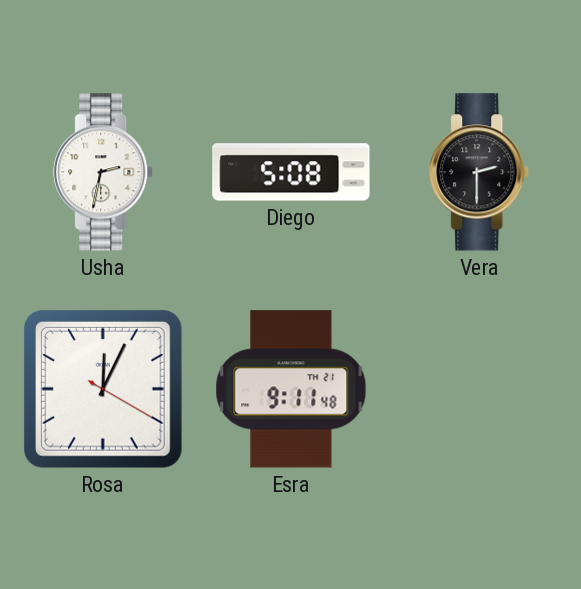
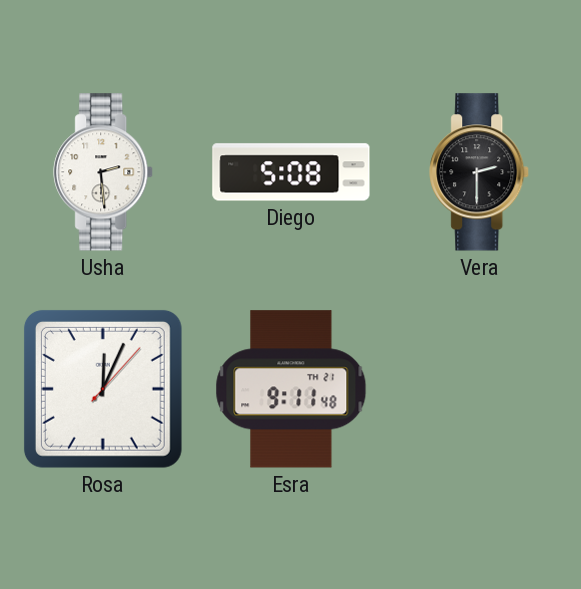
Usha: 2:32 -> 2:29 (104, 172)
Rosa: 12:04:20 -> 12:04:07 (103, 389)
